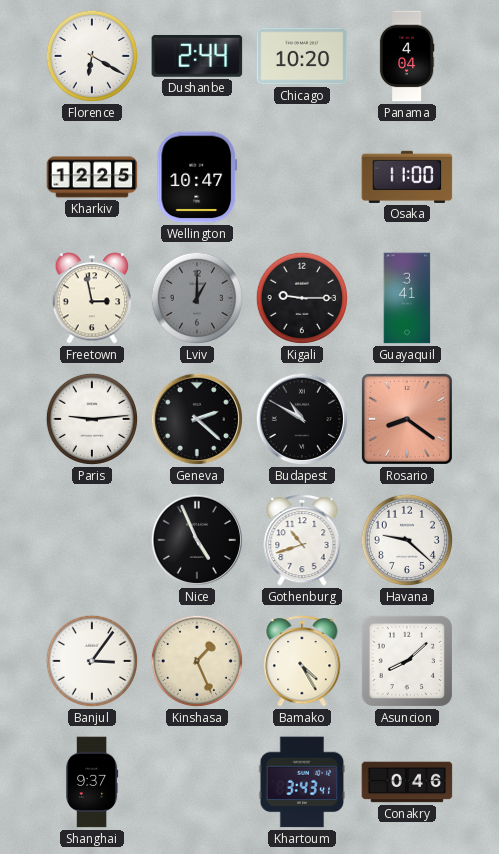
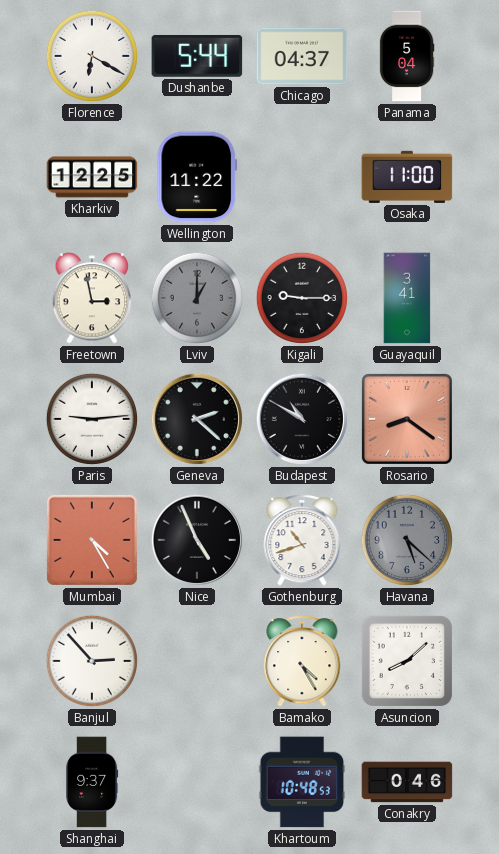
Dushanbe: 2:44 -> 5:44 (197, 56)
Chicago: 10:20 -> 04:37 (302, 56)
Panama: 4:04 -> 5:04 (407, 56)
Wellington: 10:47 -> 11:22 (197, 177)
Mumbai: none -> 4:25 (92, 540)
Havana: 9:22 -> 5:22 (407, 540)
Havana dial: white -> grey (407, 540)
Banjul: 3:06 -> 2:53 (92, 661)
Kinshasa: 1:26 -> none (197, 661)
Khartoum: 3:43 -> 10:48 (302, 782)
